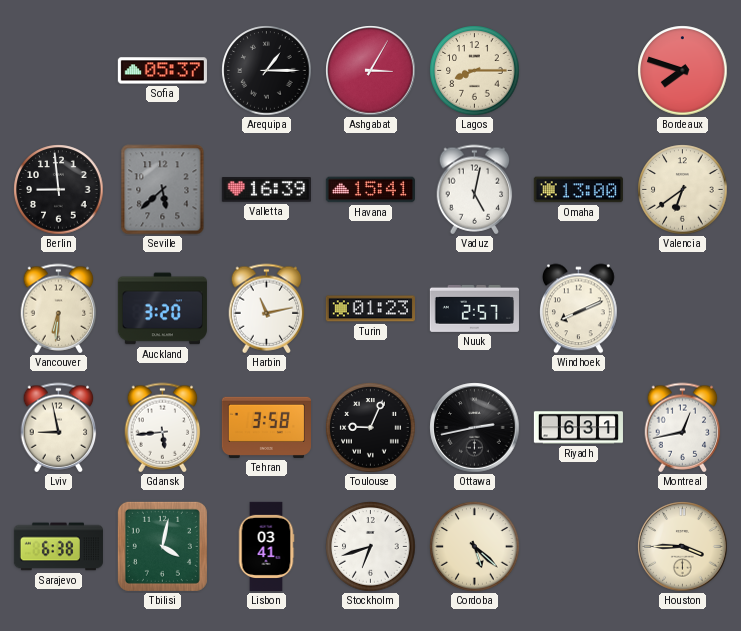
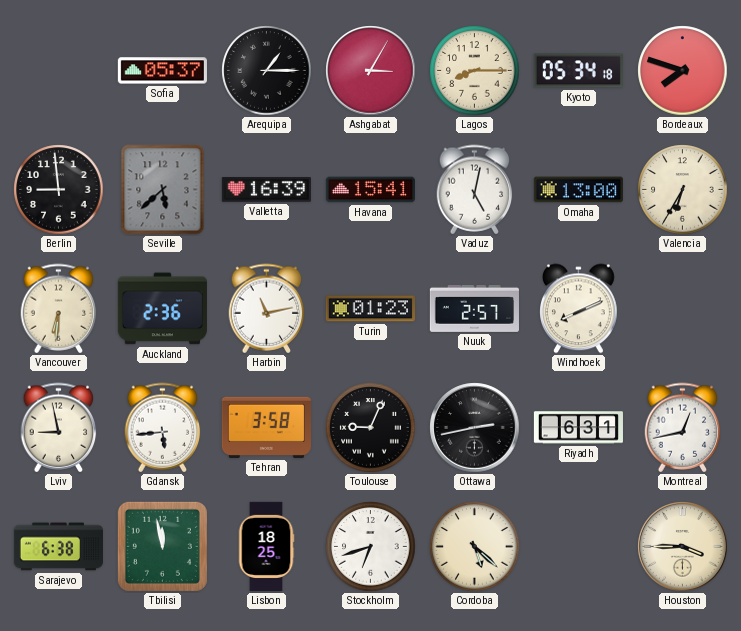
Kyoto: none -> 05:34 (578, 71)
Valencia: 6:39 -> 6:35 (683, 190)
Auckland: 3:20 -> 2:36 (162, 309)
Tbilisi: 4:02 -> 11:58 (162, 546)
Lisbon: 03:41 -> 18:25 (266, 546)
